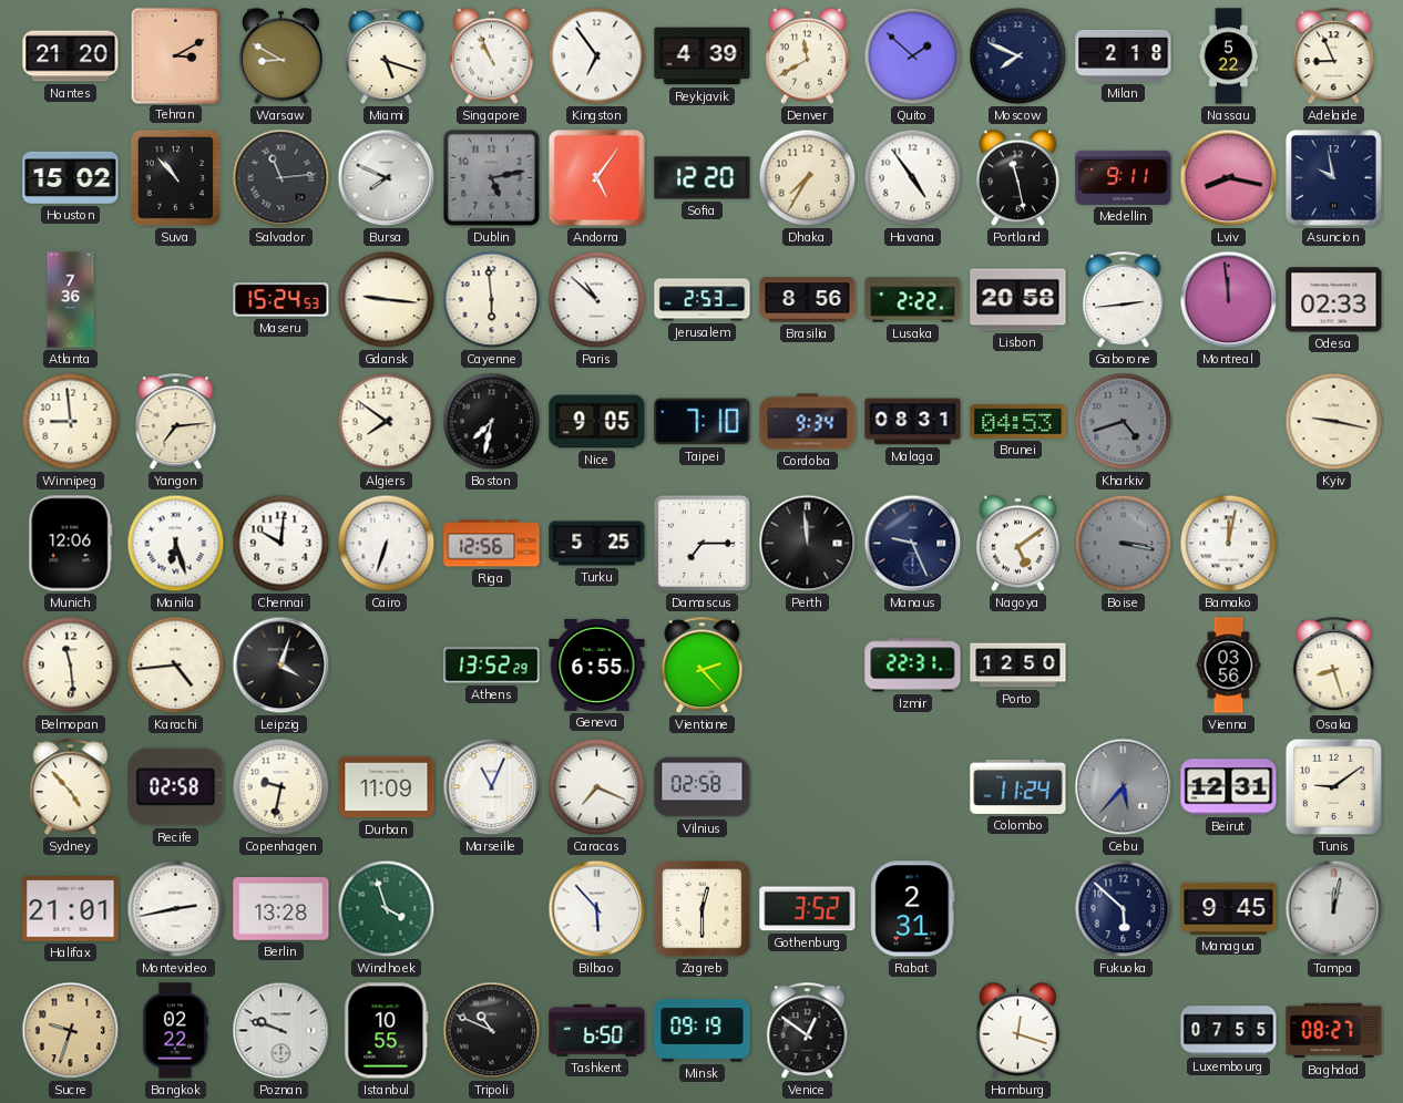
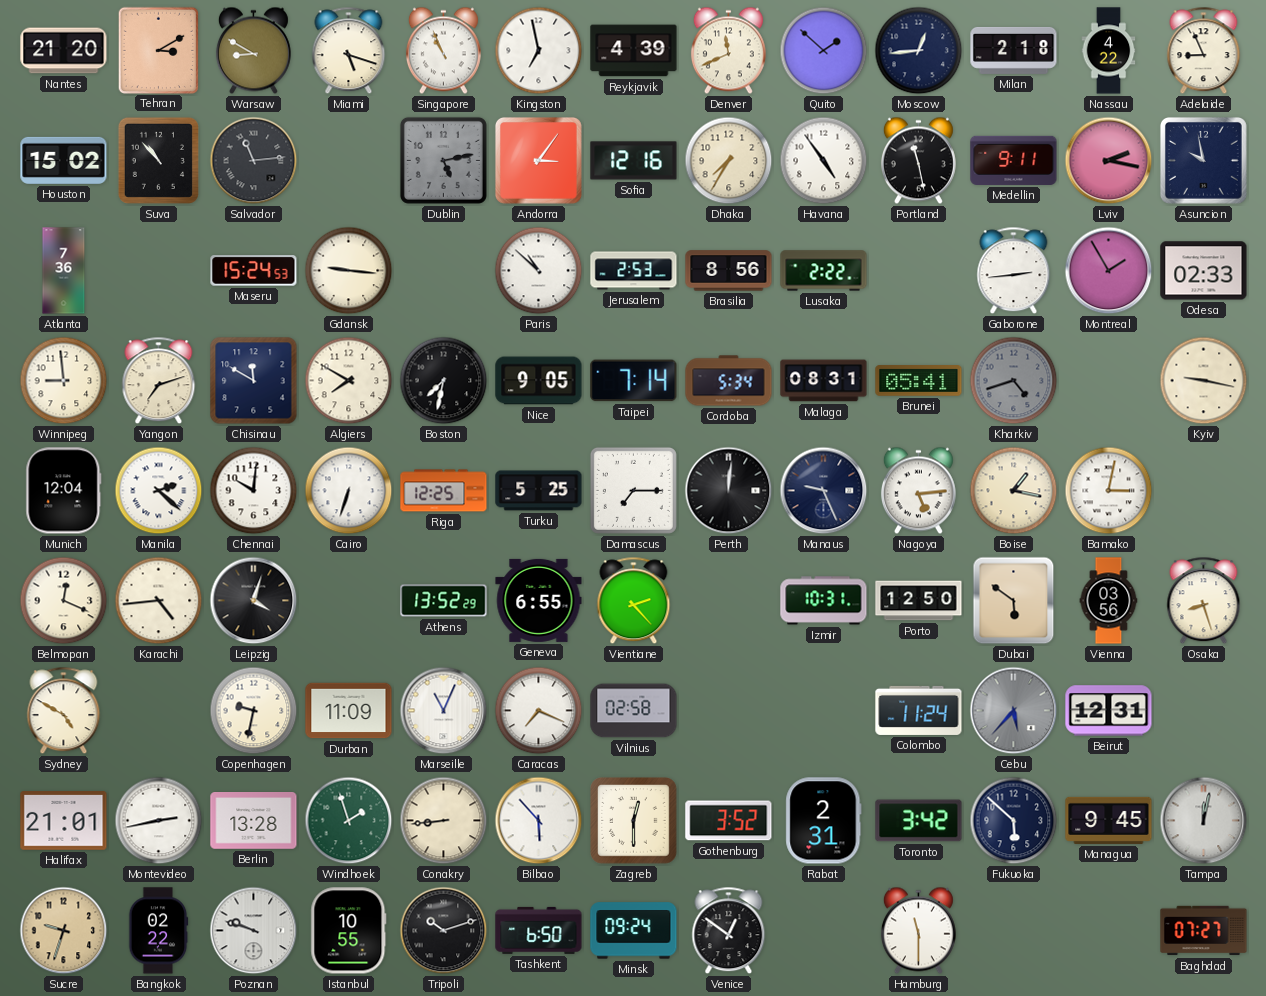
Kingston: 6:54 -> 6:58 (539, 51)
Denver: 11:40 -> 11:41 (728, 51)
Moscow: 7:49 -> 12:44 (919, 51)
Nassau: 5:22 -> 4:22 (1109, 51)
Bursa: 7:49 -> none (387, 178)
Andorra: 5:06 -> 3:06 (538, 160)
Sofia: 12:20 -> 12:16 (634, 161)
Lviv: 8:17 -> 2:17 (1109, 161)
Cayenne: 5:59 -> none (492, 300)
Lisbon: 20:58 -> none (1018, 300)
Montreal: 11:59 -> 1:55 (1109, 271)
Yangon: 7:14 -> 7:12 (159, 381)
Chisinau: none -> 11:50 (254, 381)
Algiers: 7:51 -> 7:50 (349, 381)
Taipei: 7:10 -> 7:14 (634, 381)
Cordoba: 9:34 -> 5:34 (729, 381)
Brunei: 04:53 -> 05:41 (919, 381)
Munich: 12:06 -> 12:04 (64, 491)
Manila: 6:27 -> 2:22 (159, 491)
Riga: 12:56 -> 12:25 (444, 491)
Perth: 11:59 -> 12:01 (729, 491)
Nagoya: 5:09 -> 5:14 (918, 491)
Boise: 3:17 -> 1:17 (1014, 491)
Boise dial: grey -> cream (1014, 491)
Bamako: 12:02 -> 3:02 (1109, 491)
Belmopan: 11:29 -> 12:19 (64, 601)
Izmir: 22:31 -> 10:31 (824, 601)
Dubai: none -> 5:51 (1014, 601)
Sydney: 4:53 -> 4:50 (64, 711)
Recife: 02:58 -> none (176, 787)
Tunis: 9:09 -> none (1333, 786)
Windhoek: 3:57 -> 1:57 (349, 821)
Conakry: none -> 8:44 (444, 821)
Toronto: none -> 3:42 (919, 821)
Tripoli: 10:49 -> 10:12 (444, 931)
Minsk: 09:19 -> 09:24 (634, 931)
Hamburg: 12:18 -> 11:30 (918, 931)
Luxembourg: 07:55 -> none (1229, 1031)
Baghdad: 08:27 -> 07:27 (1204, 931)
